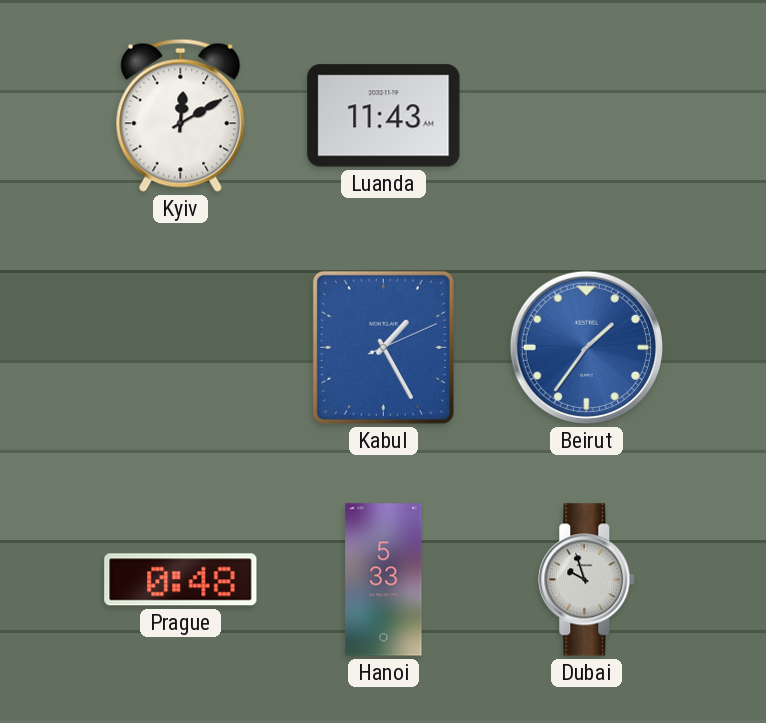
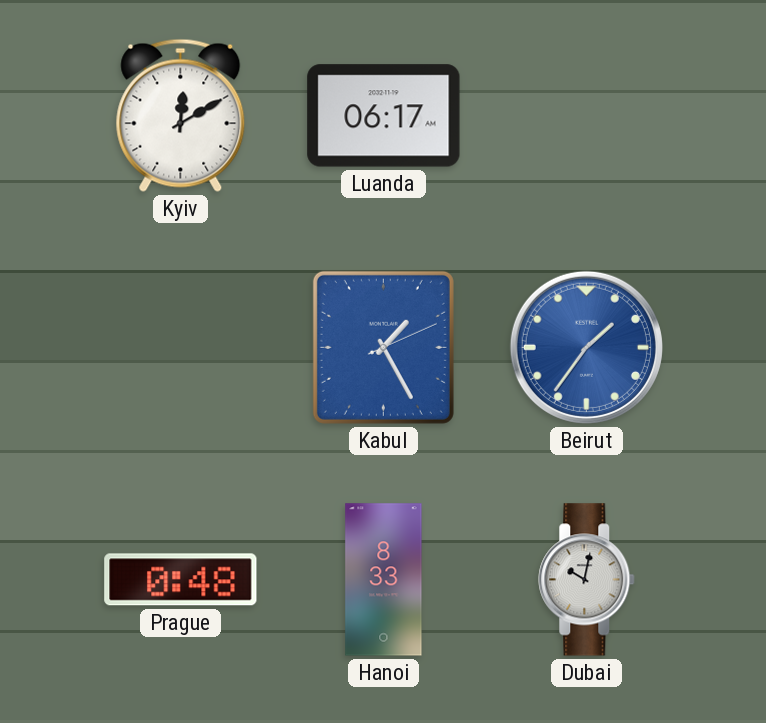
Luanda: 11:43 -> 06:17 (384, 116)
Hanoi: 5:33 -> 8:33 (384, 580)
Dubai: 9:57 -> 10:02 (587, 580)
